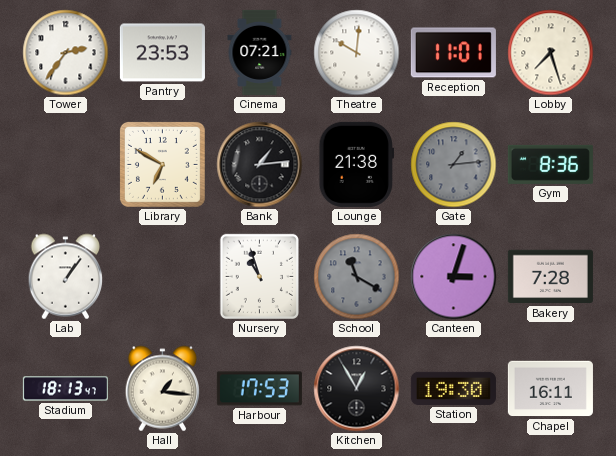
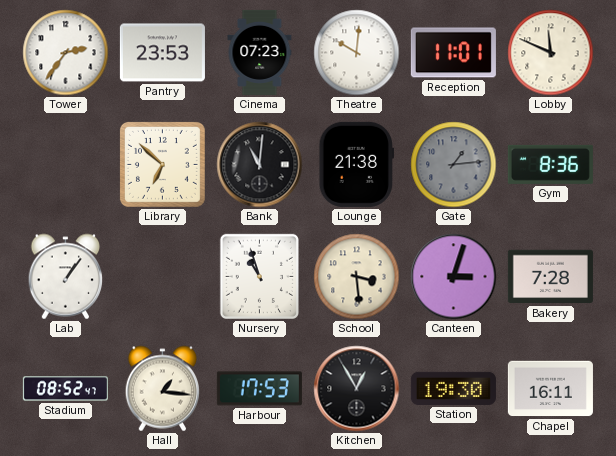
Cinema: 07:21 -> 07:23 (260, 52)
Lobby: 7:27 -> 11:49 (551, 53)
Library: 6:50 -> 6:52 (162, 164)
Bank: 1:14 -> 11:01 (260, 165)
School: 11:20 -> 3:29 (357, 277)
School dial: grey -> cream (357, 277)
Stadium: 18:13 -> 08:52 (65, 389)
